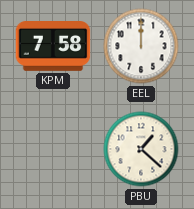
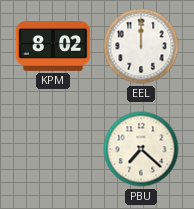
KPM: 7:58 -> 8:02 (53, 47)
PBU: 1:22 -> 7:22 (141, 149)
